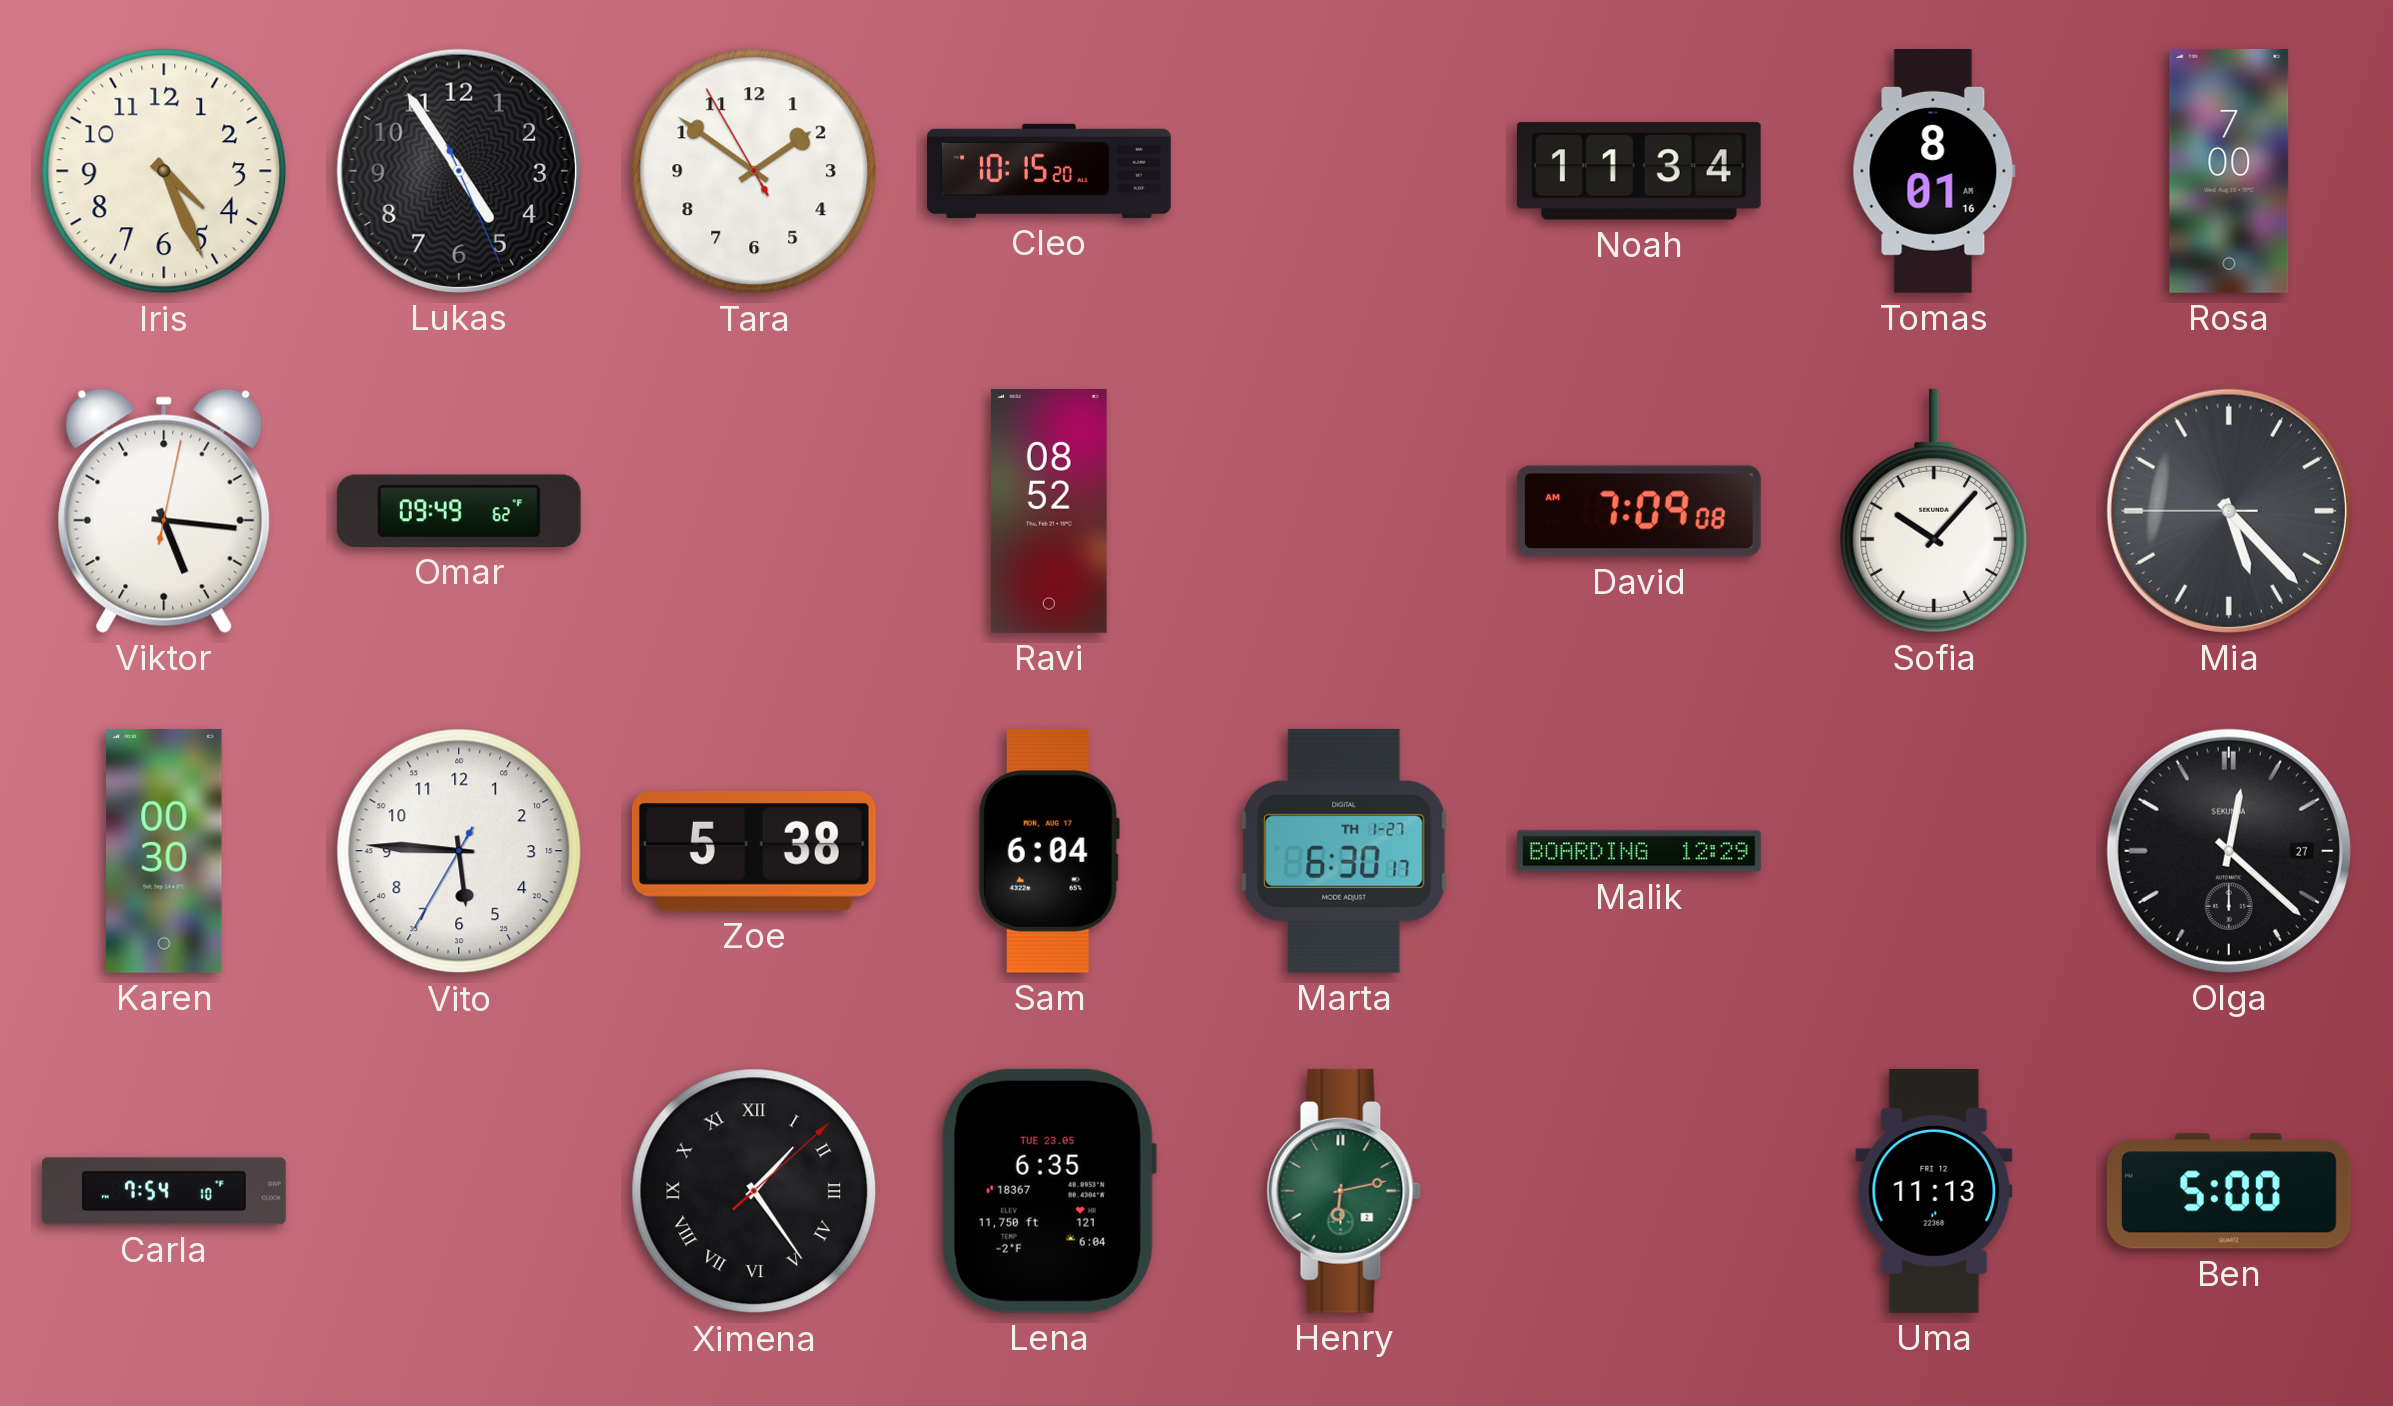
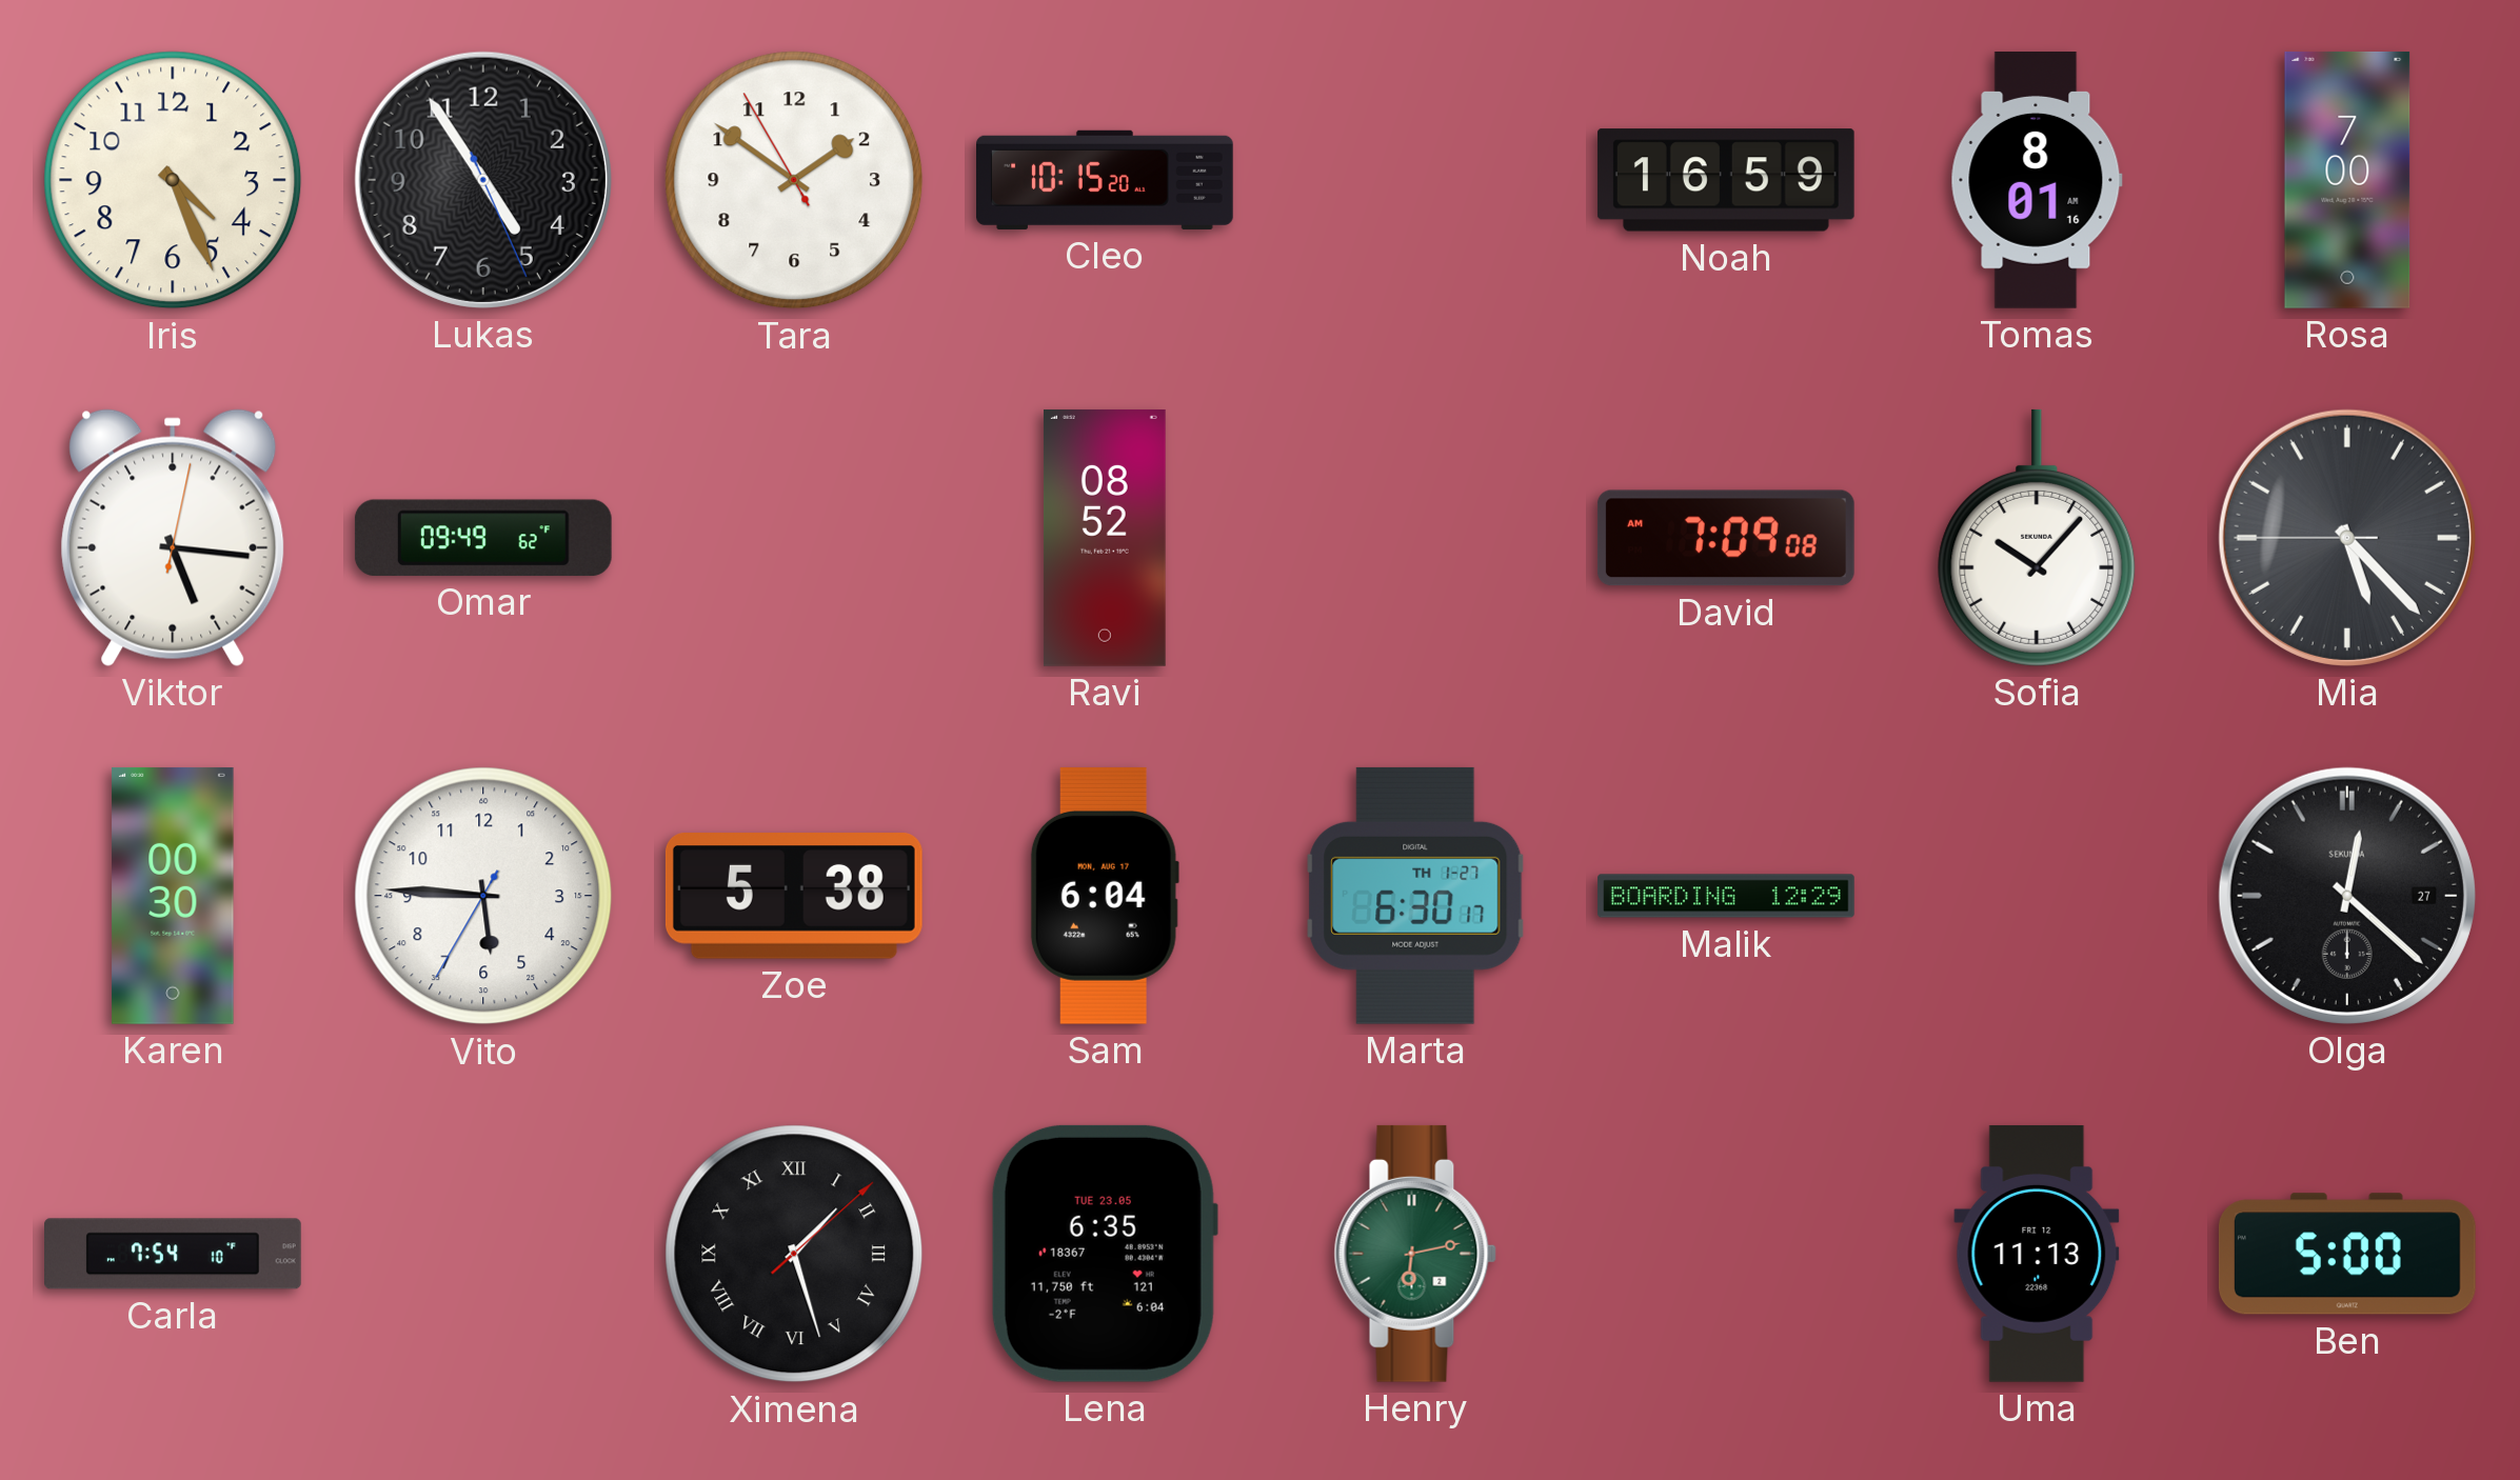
Noah: 11:34 -> 16:59 (1726, 180)
Ximena: 1:24 -> 1:27 (794, 1254)
